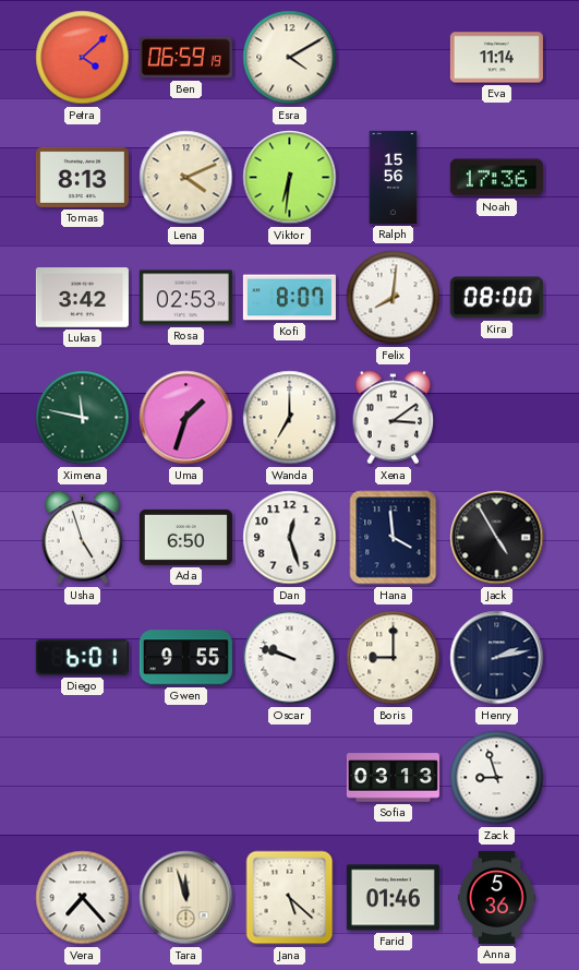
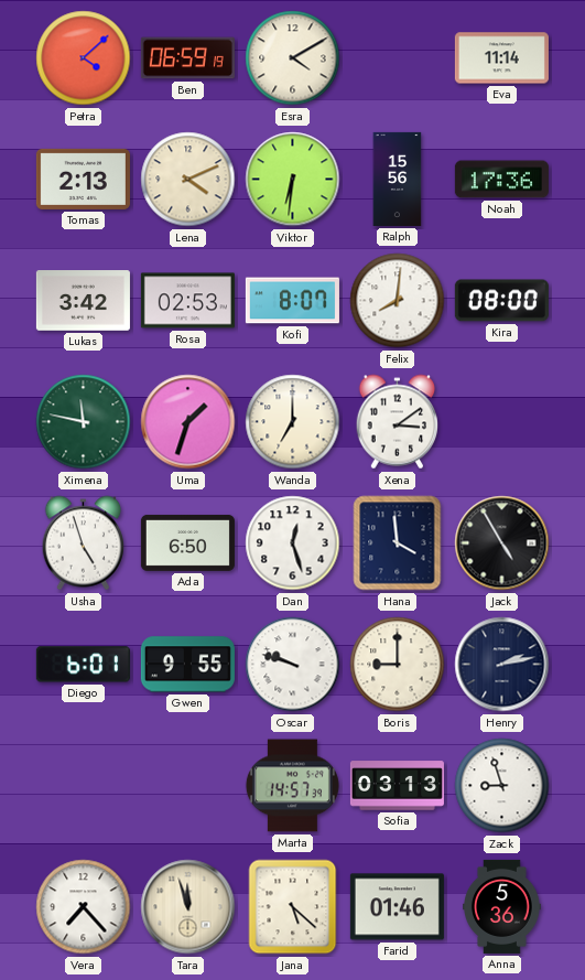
Tomas: 8:13 -> 2:13 (83, 179)
Marta: none -> 14:57 (292, 786)
